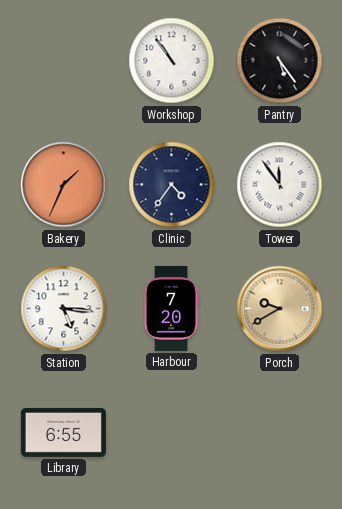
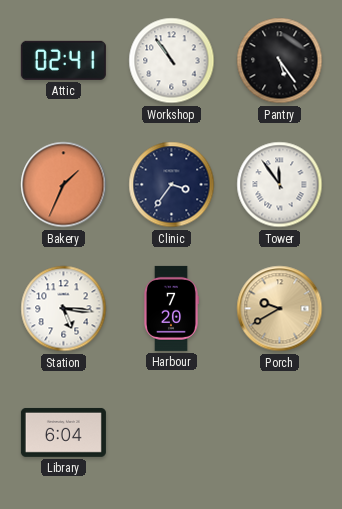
Attic: none -> 02:41 (63, 60)
Clinic: 4:36 -> 3:36 (172, 185)
Library: 6:55 -> 6:04 (63, 432)
